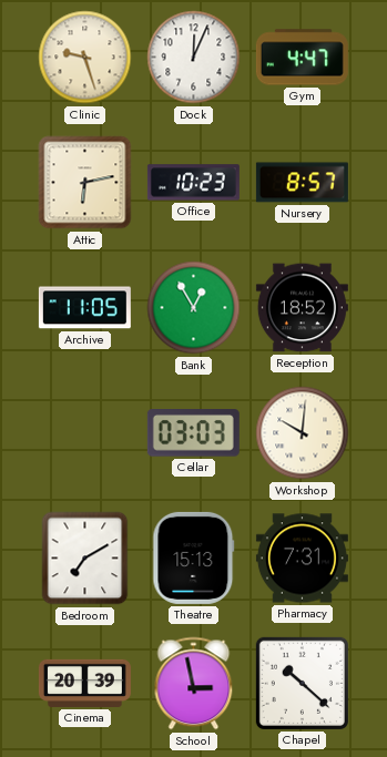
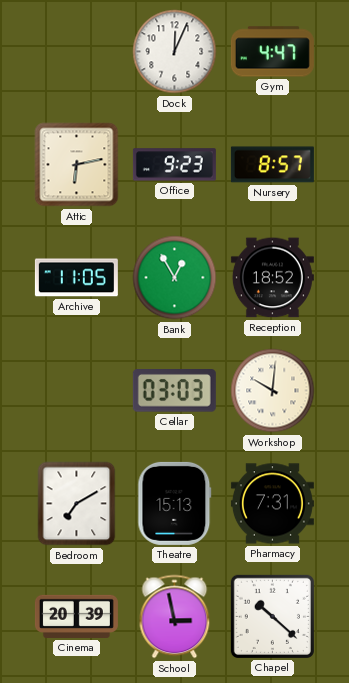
Clinic: 9:27 -> none (85, 58)
Office: 10:23 -> 9:23 (174, 165)
